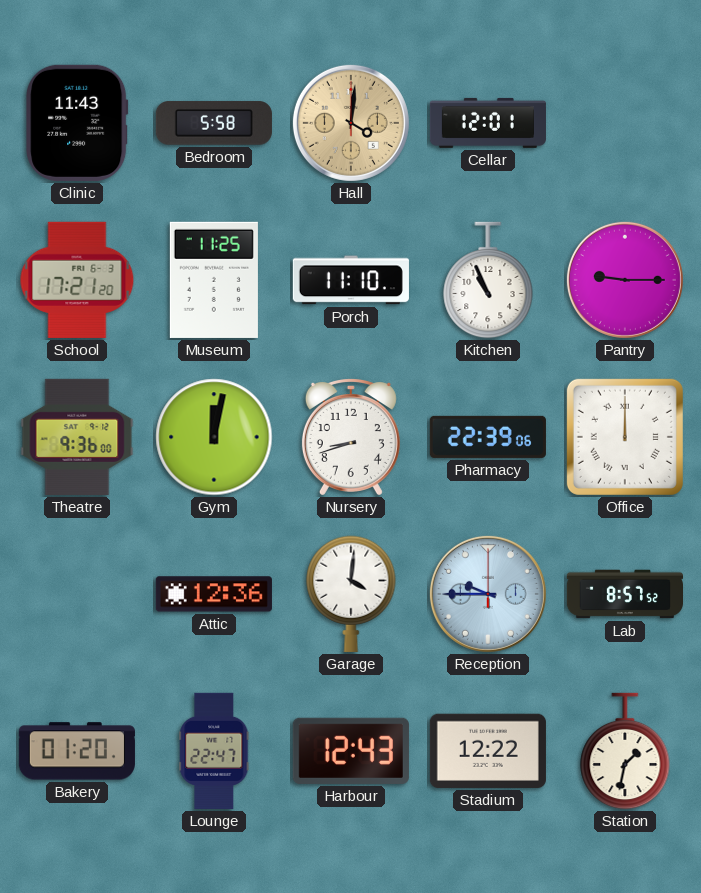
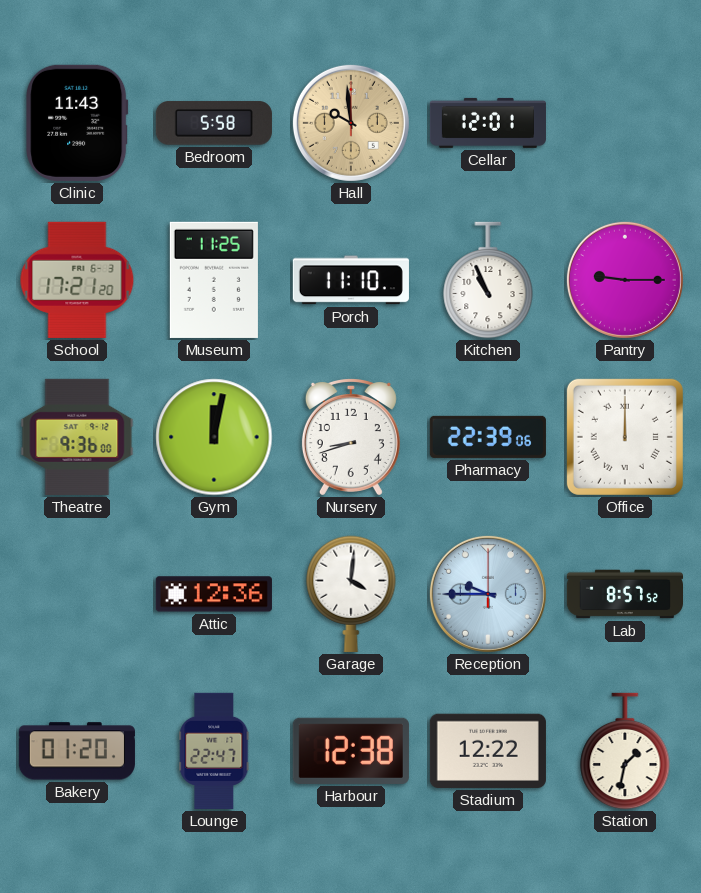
Hall: 4:01 -> 9:59 (351, 123)
Harbour: 12:43 -> 12:38 (351, 751)
